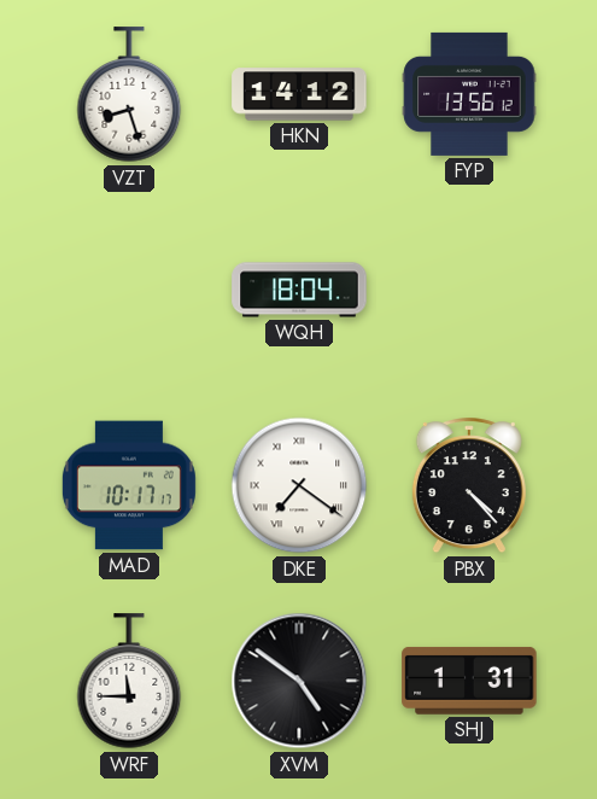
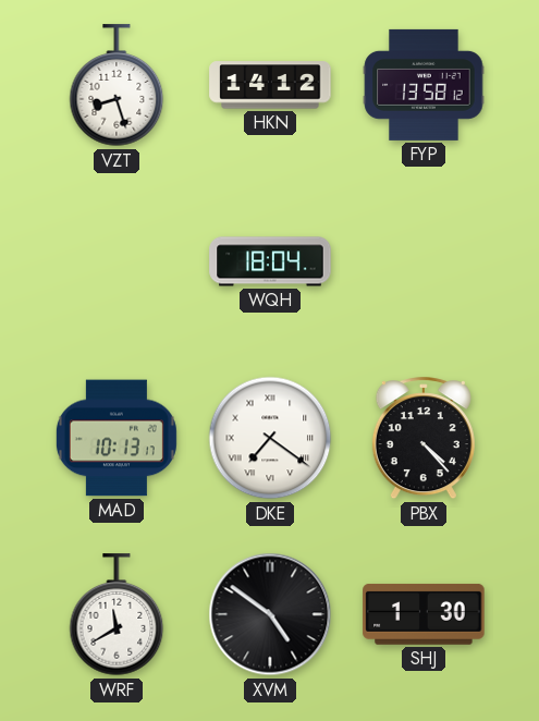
FYP: 13:56 -> 13:58 (424, 85)
MAD: 10:17 -> 10:13 (117, 438)
WRF: 11:45 -> 11:40 (117, 615)
SHJ: 1:31 -> 1:30 (424, 614)
